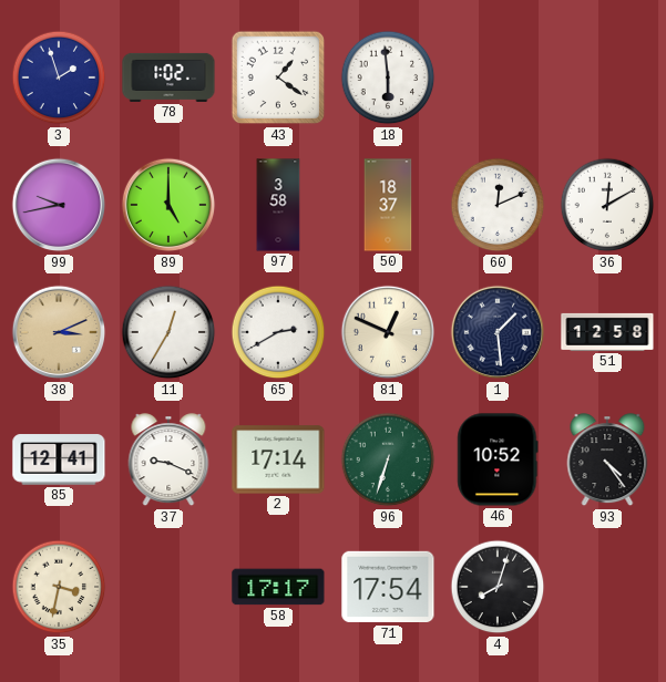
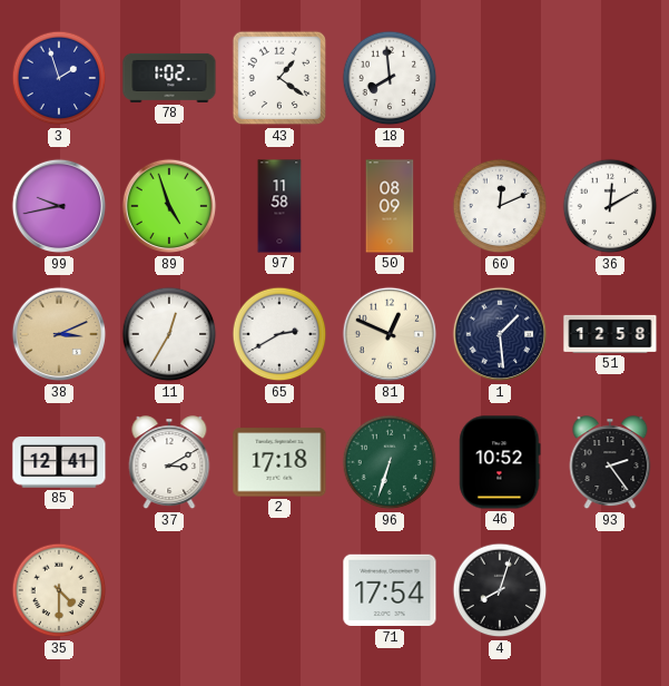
18: 5:59 -> 7:59 (390, 78)
89: 5:00 -> 4:57 (169, 206)
97: 3:58 -> 11:58 (279, 206)
50: 18:37 -> 08:09 (390, 206)
37: 9:19 -> 3:10 (169, 463)
2: 17:14 -> 17:18 (279, 462)
93: 4:24 -> 2:24 (610, 463)
35: 3:32 -> 4:30 (59, 590)
58: 17:17 -> none (278, 587)
